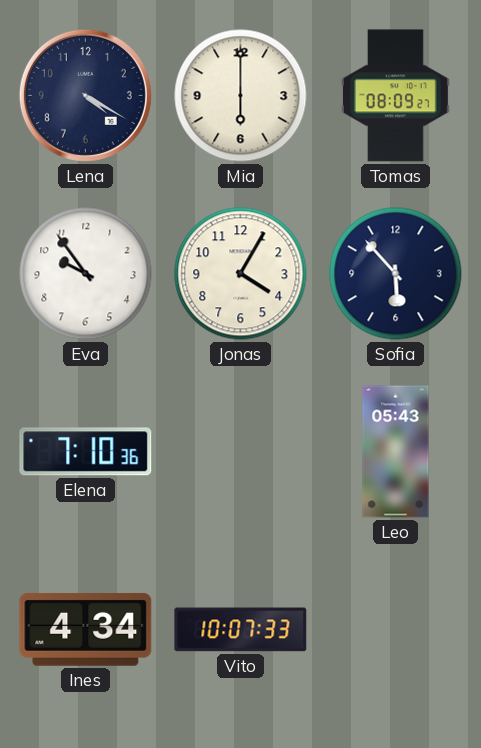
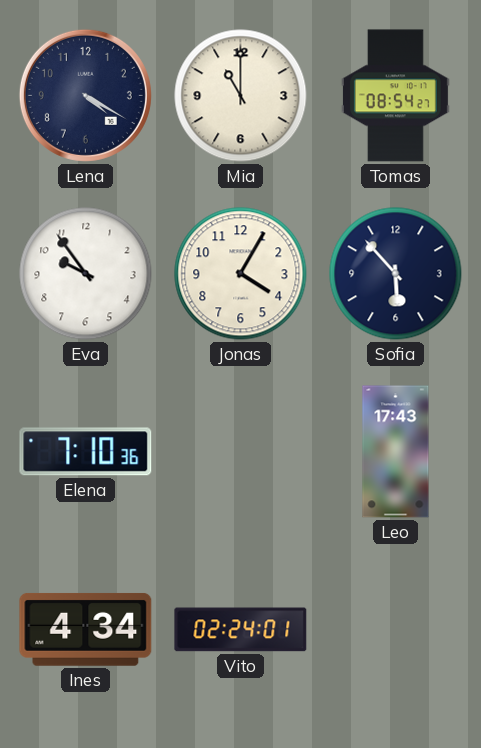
Mia: 6:00 -> 11:00 (241, 96)
Tomas: 08:09 -> 08:54 (395, 96)
Leo: 05:43 -> 17:43 (396, 452)
Vito: 10:07 -> 02:24 (241, 630)
